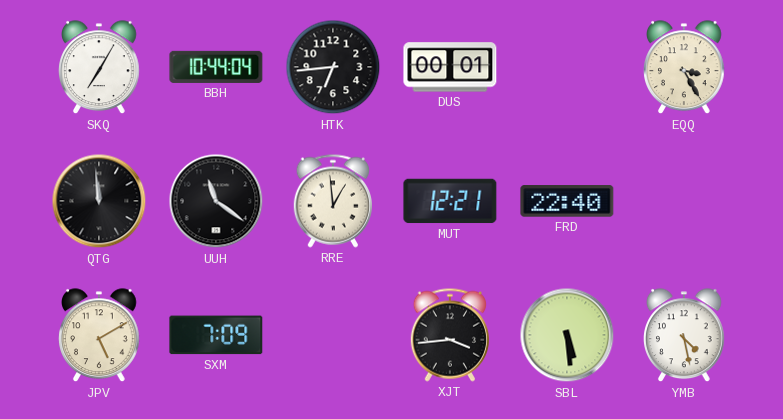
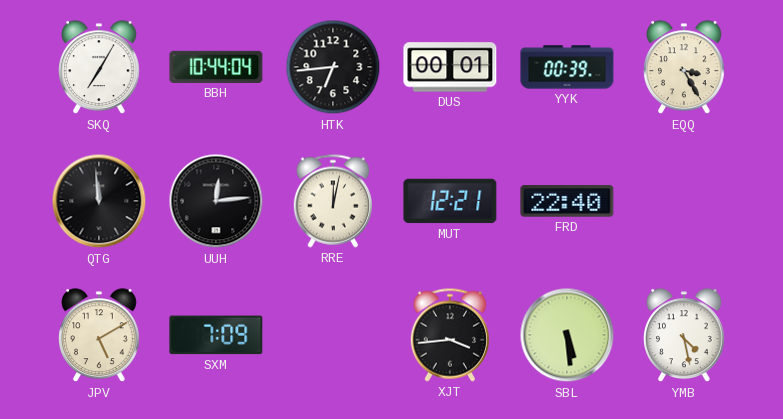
YYK: none -> 00:39 (567, 67)
UUH: 11:21 -> 12:14 (216, 201)
RRE: 12:59 -> 12:02 (332, 201)
